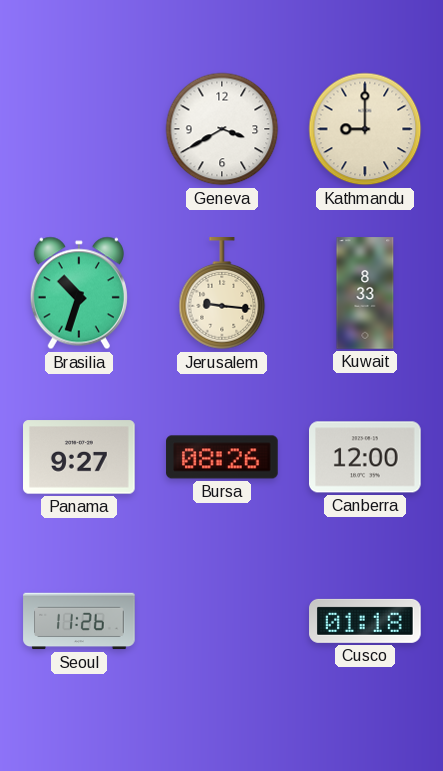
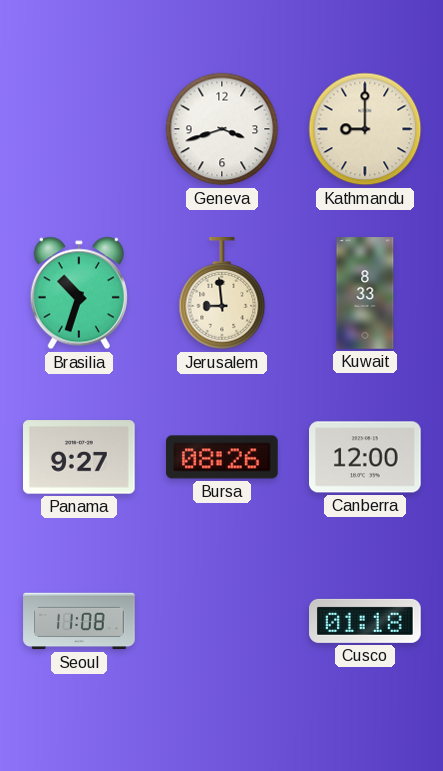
Geneva: 3:40 -> 3:42 (222, 129)
Jerusalem: 9:16 -> 8:59 (222, 294)
Seoul: 11:26 -> 11:08 (79, 621)
